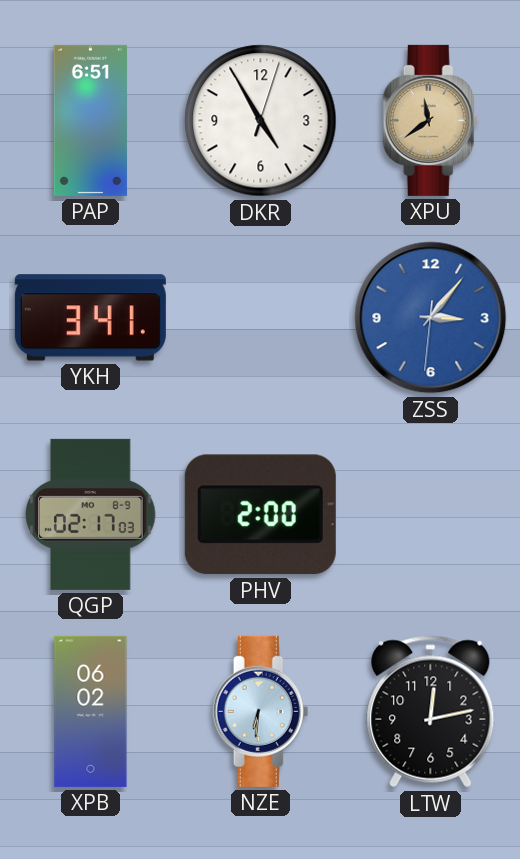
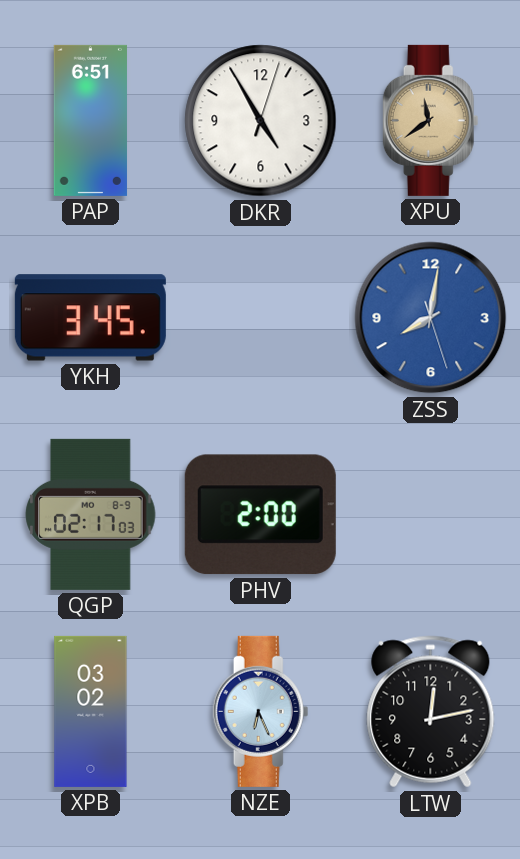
YKH: 3:41 -> 3:45 (90, 318)
ZSS: 3:06 -> 8:01 (431, 318)
XPB: 06:02 -> 03:02 (91, 711)
NZE: 6:31 -> 6:26 (261, 711)
